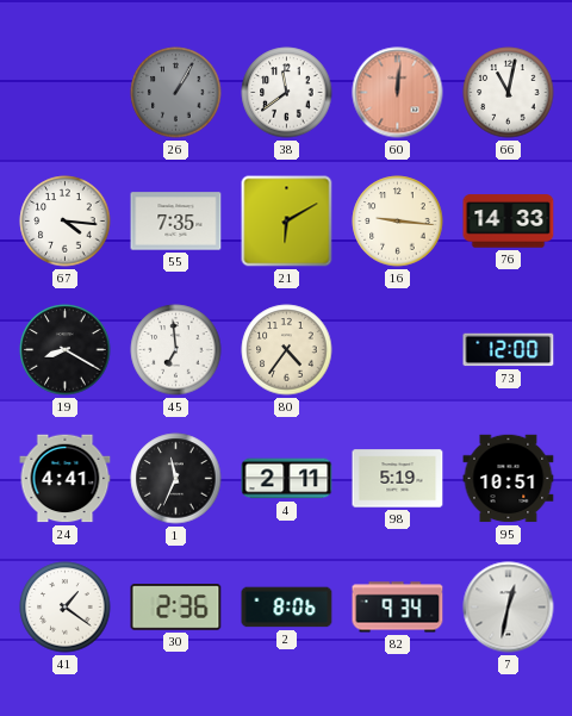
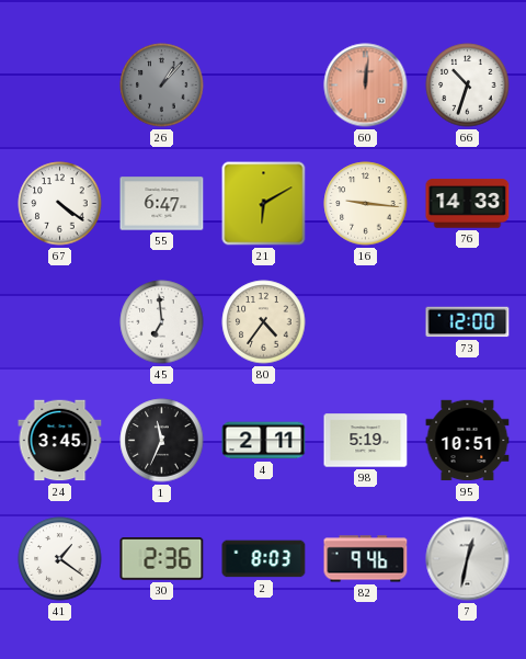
26: 1:05 -> 1:07 (162, 86)
38: 11:39 -> none (287, 93)
66: 11:02 -> 10:33 (468, 86)
67: 4:16 -> 4:21 (60, 204)
55: 7:35 -> 6:47 (162, 204)
19: 8:20 -> none (66, 350)
24: 4:41 -> 3:45 (60, 441)
2: 8:06 -> 8:03 (264, 559)
82: 9:34 -> 9:46 (366, 559)
